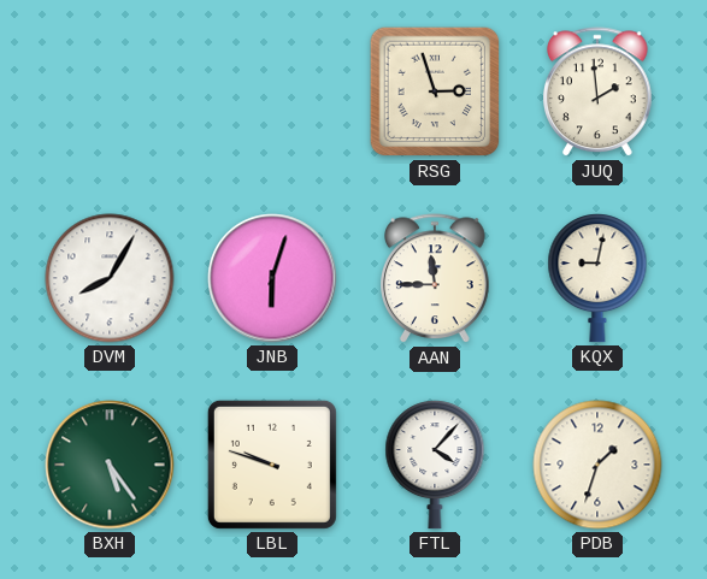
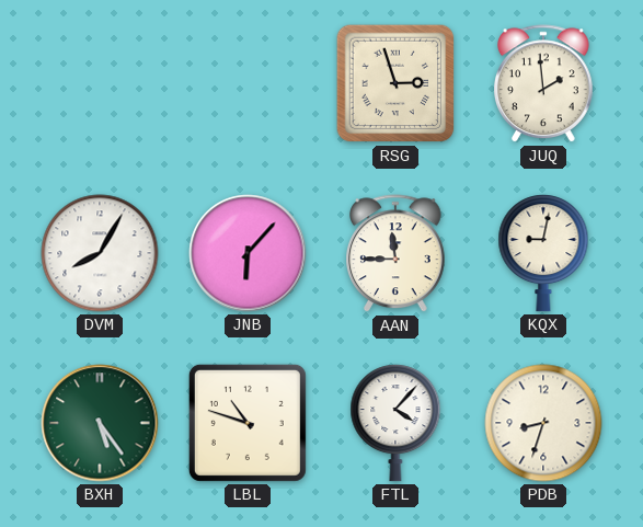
JNB: 6:03 -> 6:07 (248, 253)
LBL: 9:48 -> 10:48 (248, 423)
PDB: 1:33 -> 8:33 (543, 423)
